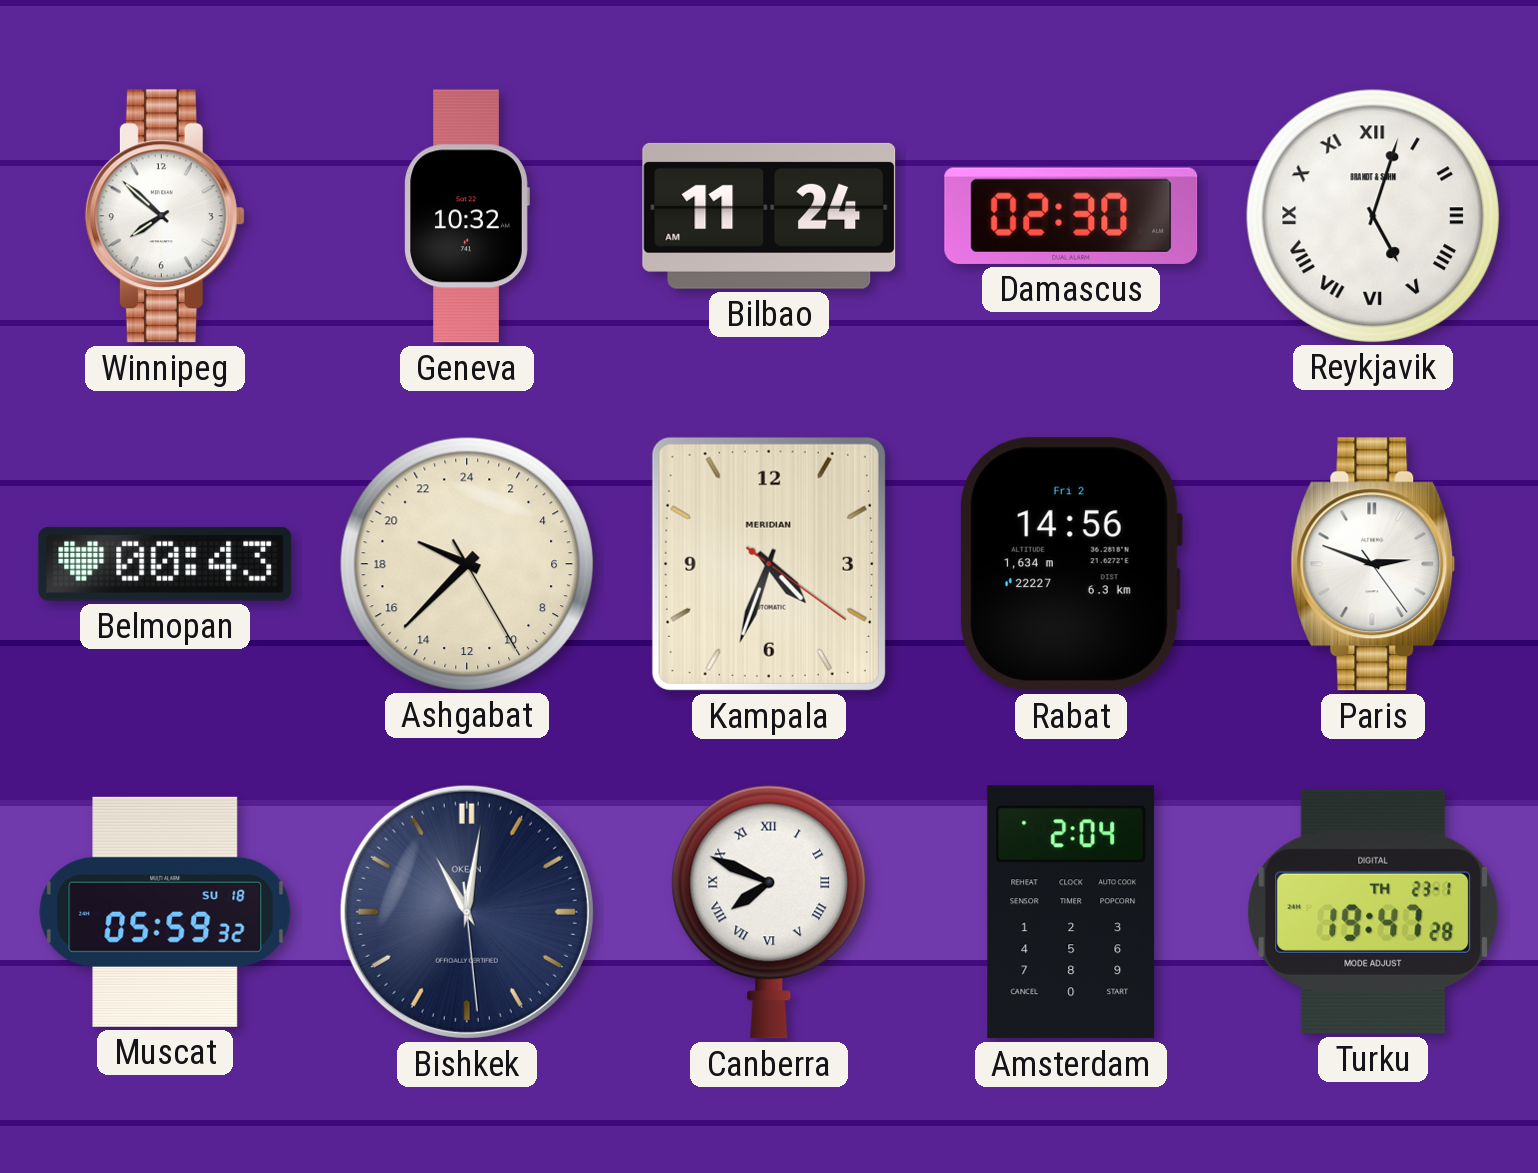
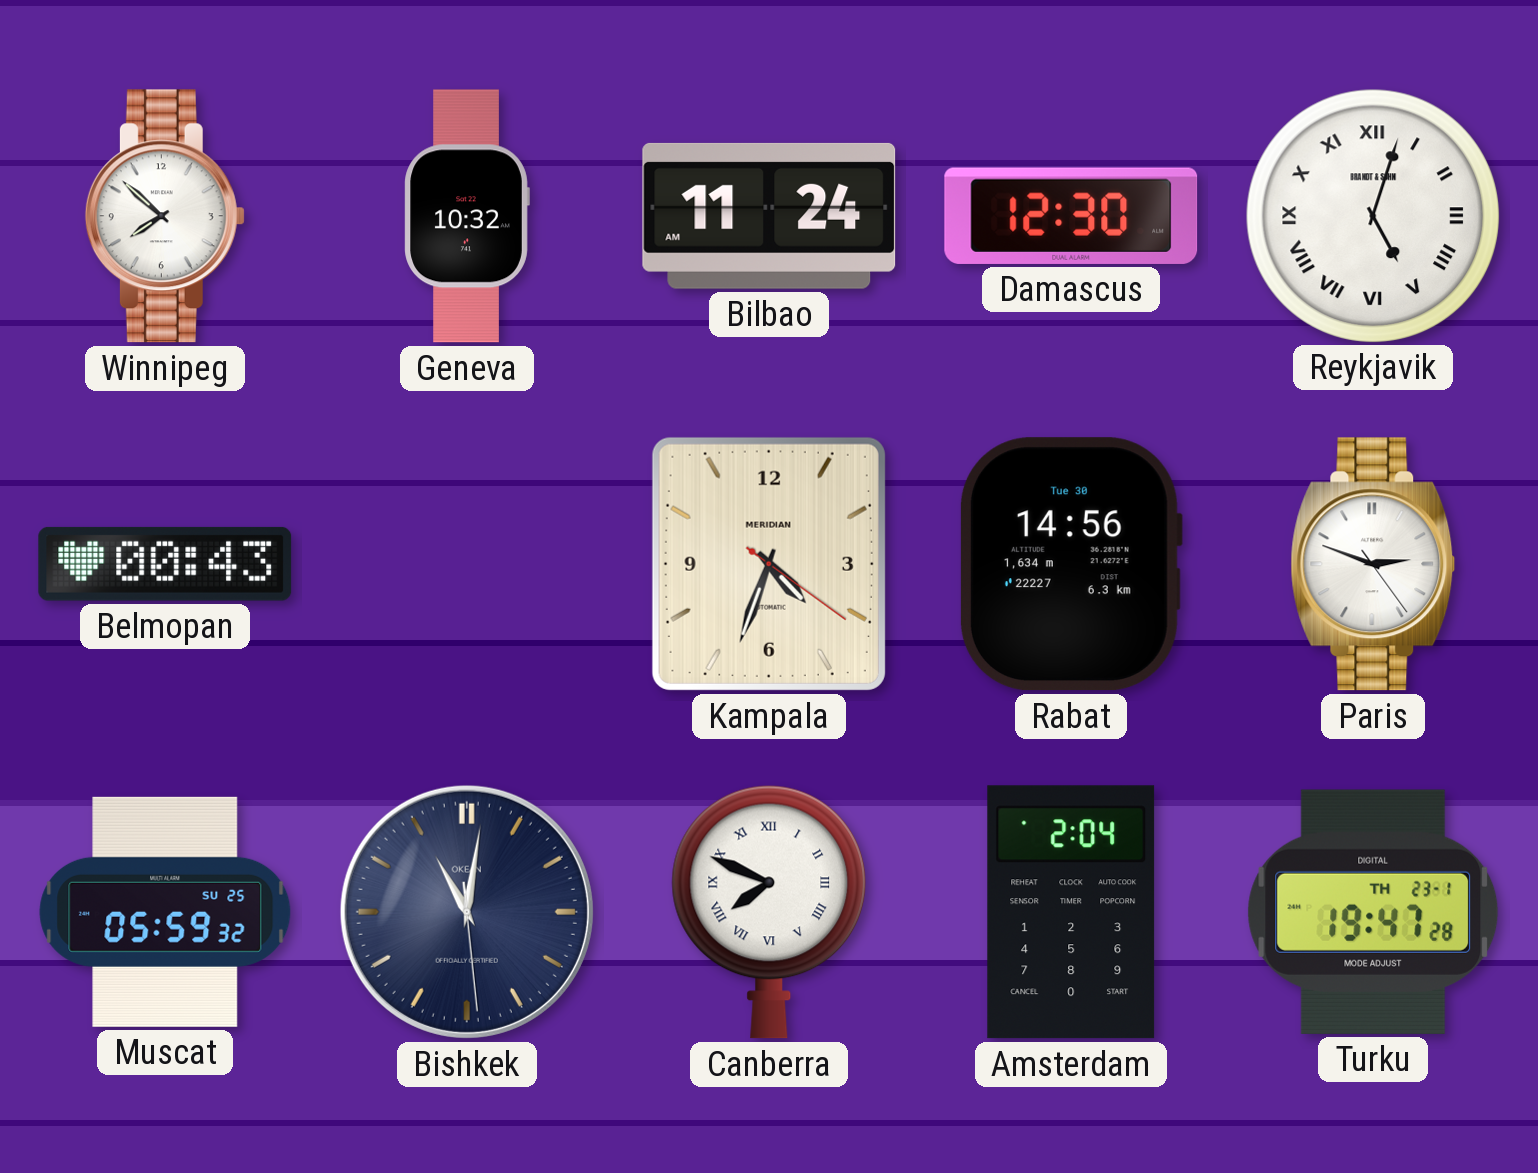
Damascus: 02:30 -> 12:30 (1071, 216)
Ashgabat: 19:37 -> none (466, 563)
Rabat date: Fri 2 -> Tue 30 (1070, 564)
Muscat date: SU 18 -> SU 25 (165, 912)
